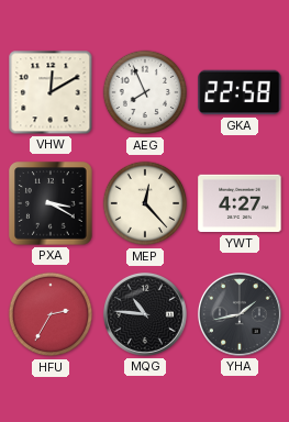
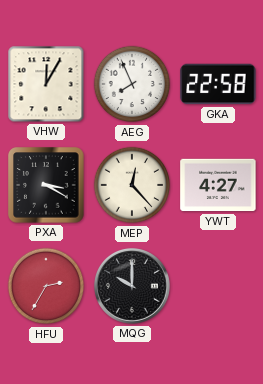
VHW: 12:10 -> 12:05 (46, 84)
MQG: 10:46 -> 10:00 (132, 286)
YHA: 1:43 -> none (240, 314)
